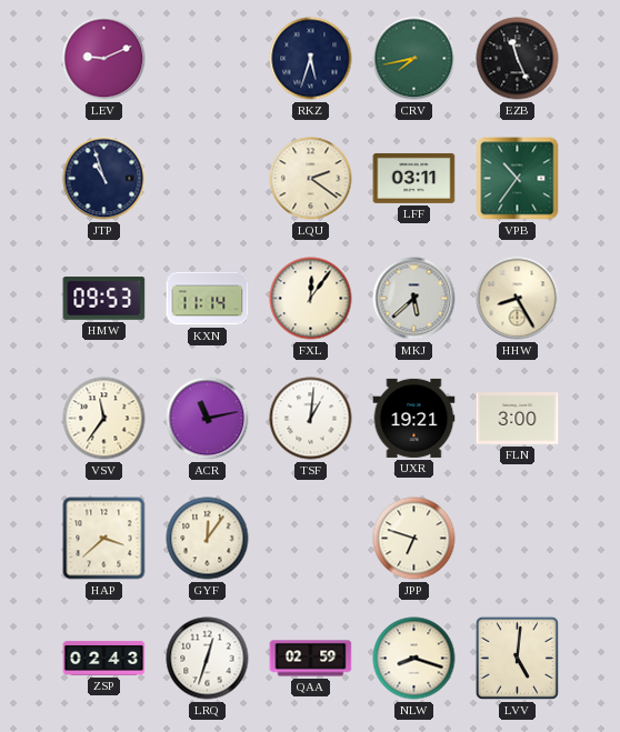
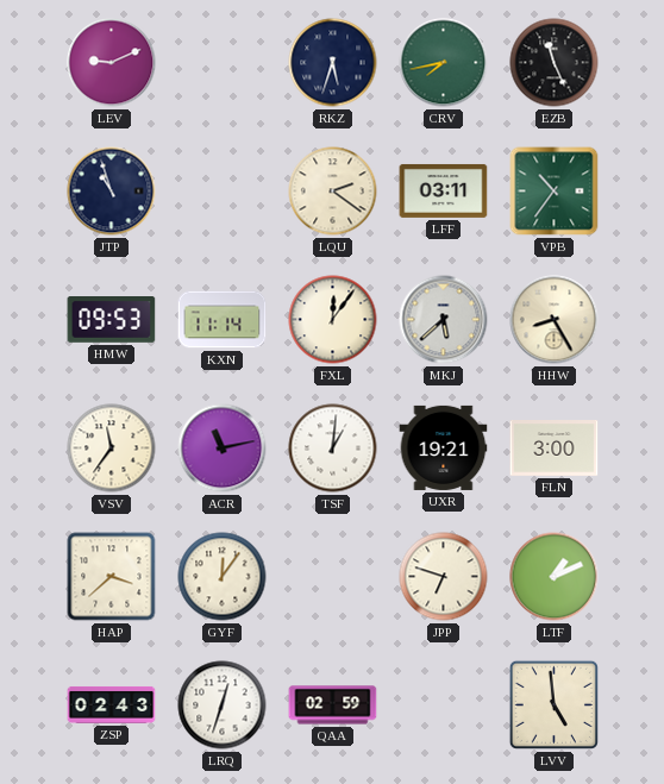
LTF: none -> 1:11 (555, 577)
NLW: 8:18 -> none (414, 659)
LVV: 5:01 -> 4:59 (553, 704)
